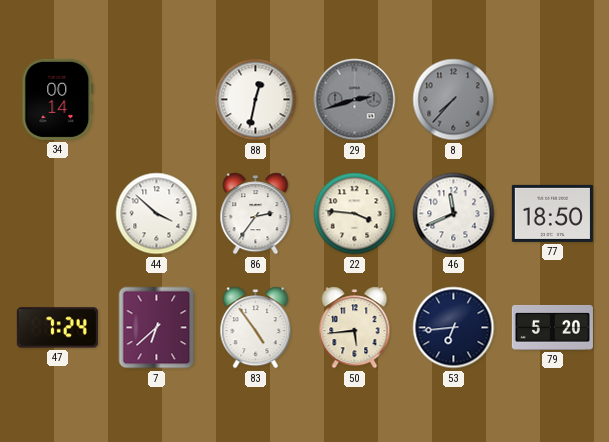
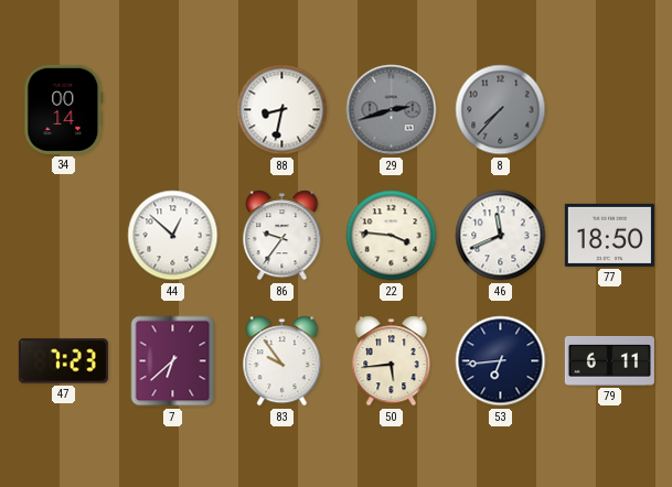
88: 12:32 -> 8:32 (282, 110)
44: 3:52 -> 12:52 (173, 236)
86: 2:36 -> 9:36 (282, 236)
47: 7:24 -> 7:23 (63, 361)
83: 4:54 -> 9:54 (282, 361)
79: 5:20 -> 6:11 (609, 360)
